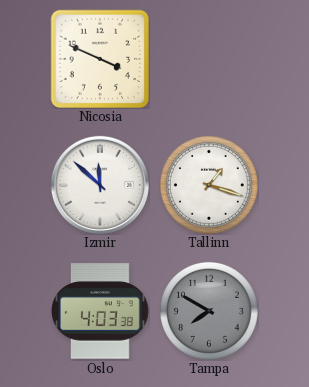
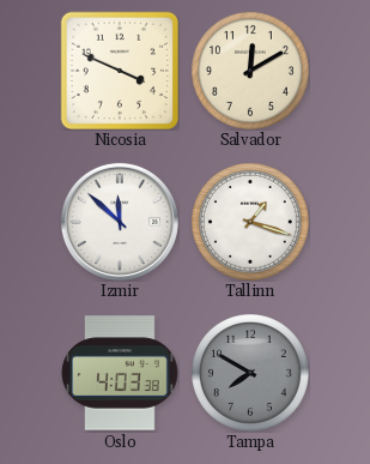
Salvador: none -> 12:10 (250, 71)
